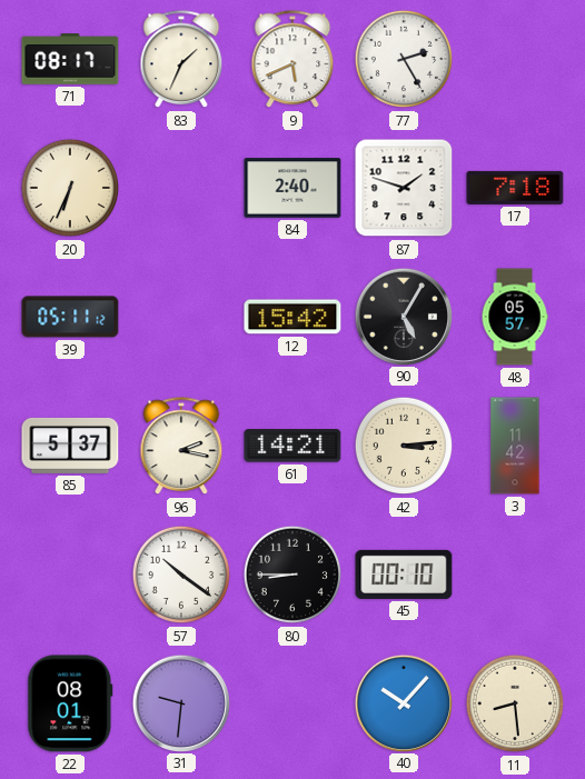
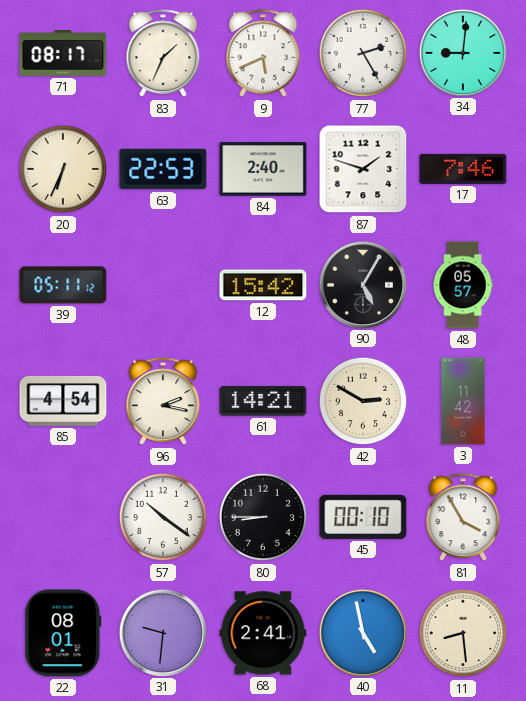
34: none -> 9:01 (462, 52)
63: none -> 22:53 (163, 169)
17: 7:18 -> 7:46 (463, 169)
85: 5:37 -> 4:54 (63, 401)
42: 3:14 -> 2:50 (363, 401)
81: none -> 3:55 (463, 518)
68: none -> 2:41 (263, 633)
40: 10:07 -> 4:58 (362, 632)
